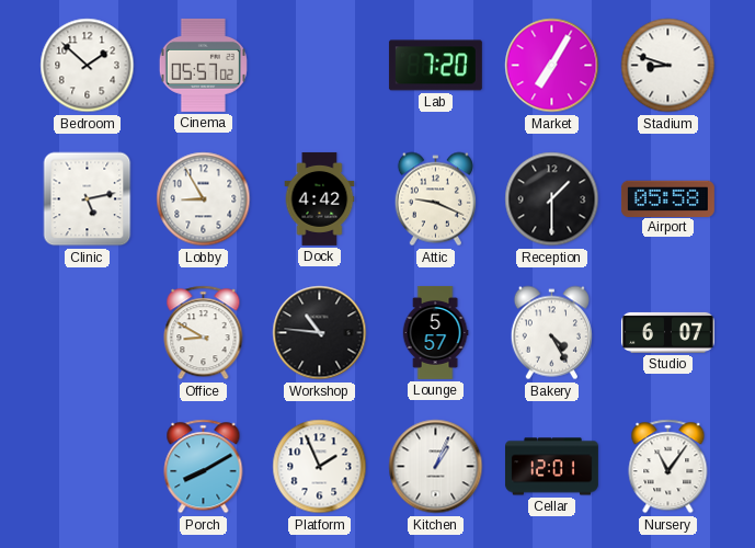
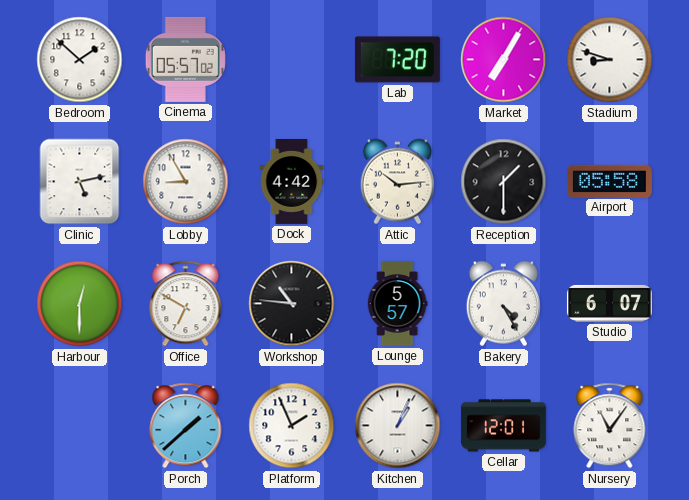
Attic: 9:19 -> 10:14 (397, 182)
Harbour: none -> 12:30 (80, 304)
Office: 8:50 -> 6:50 (186, 304)
Porch: 8:10 -> 1:38 (186, 426)
